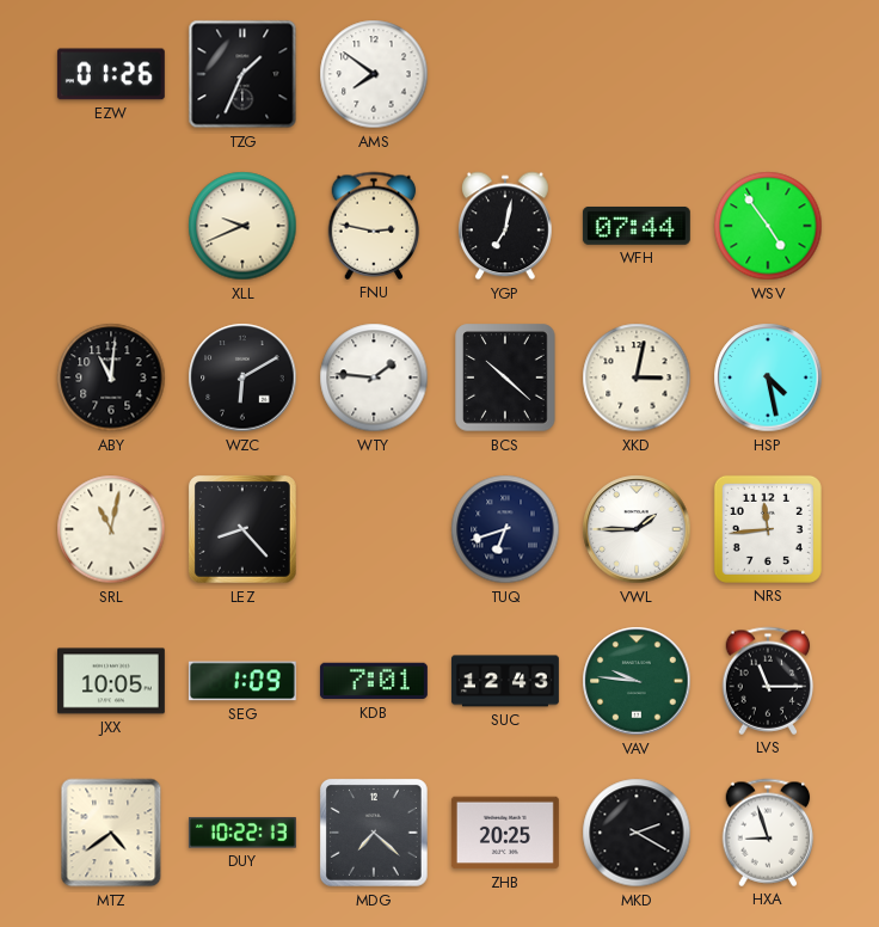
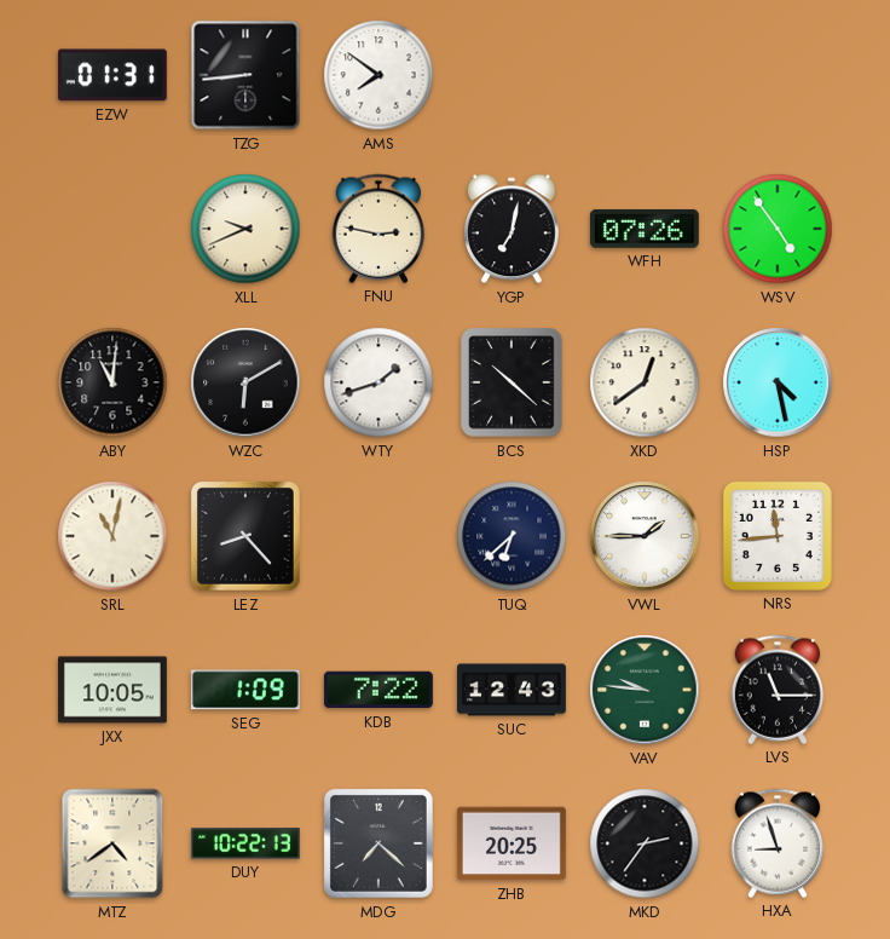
EZW: 01:26 -> 01:31 (112, 75)
TZG: 1:34 -> 8:44 (245, 75)
WFH: 07:44 -> 07:26 (645, 229)
WTY: 1:46 -> 1:42 (378, 382)
XKD: 3:02 -> 12:39 (645, 382)
TUQ: 6:42 -> 6:38 (512, 536)
KDB: 7:01 -> 7:22 (378, 690)
MKD: 2:20 -> 2:36 (645, 843)
